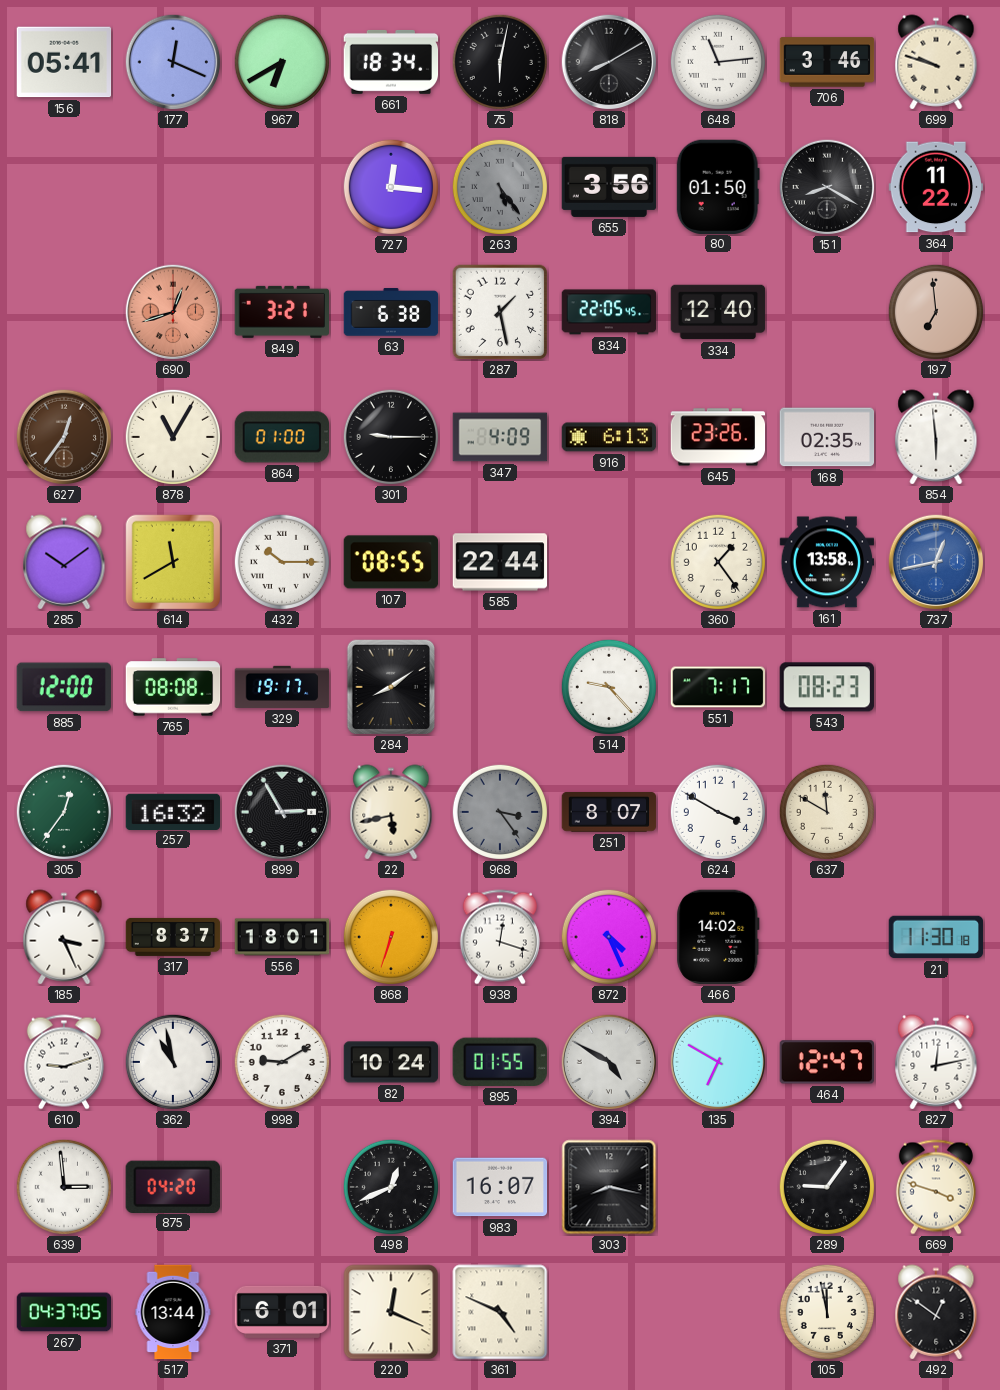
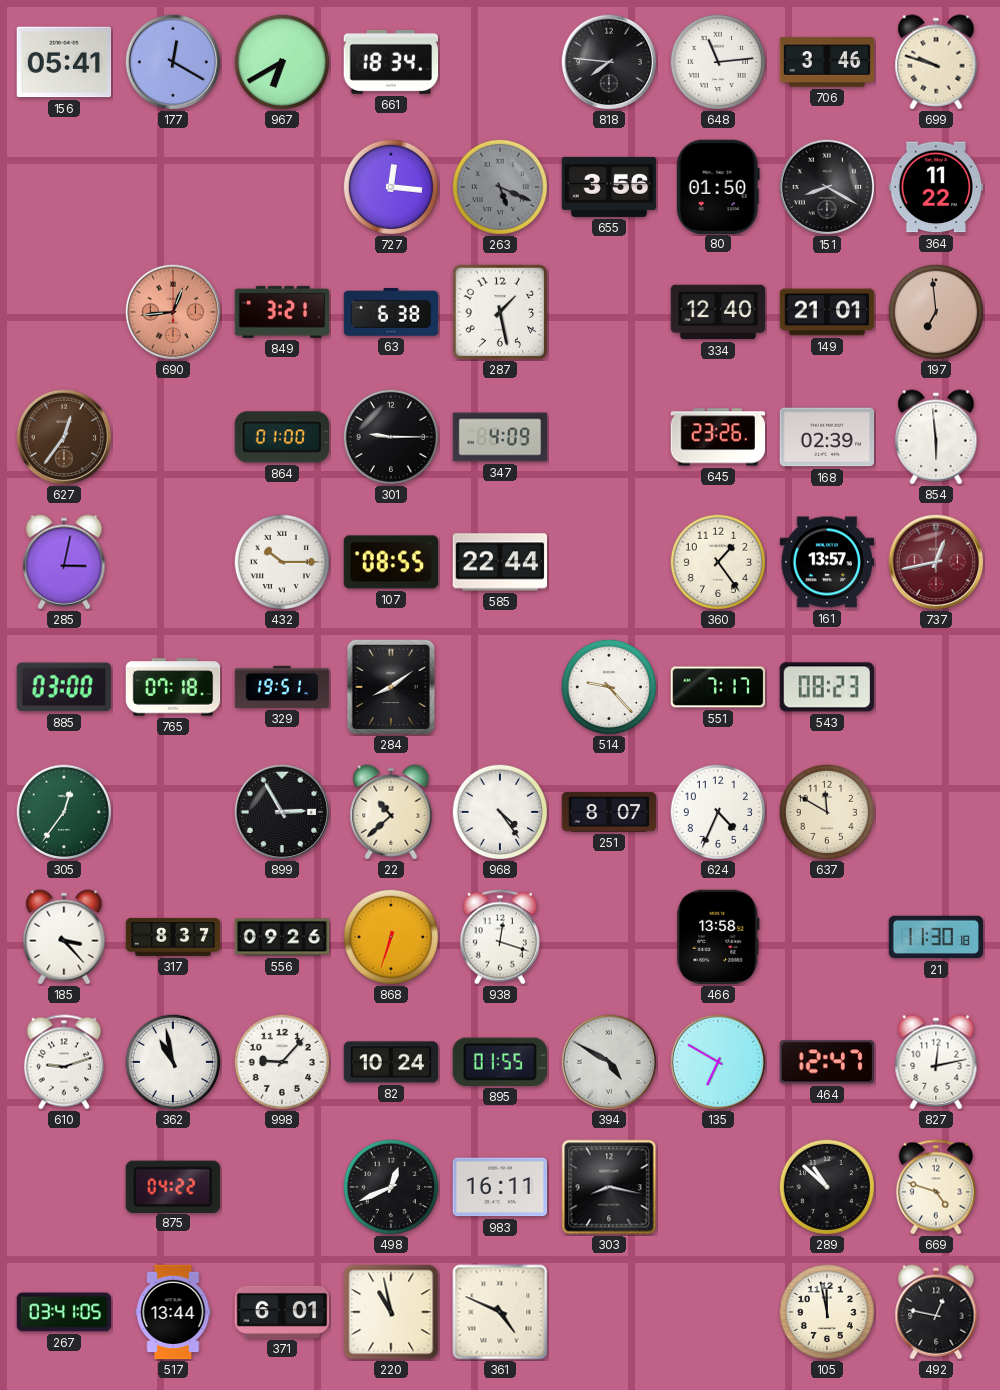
177: 12:19 -> 12:20 (173, 62)
75: 6:02 -> none (500, 62)
818: 8:10 -> 7:46 (609, 62)
263: 5:24 -> 5:19 (500, 187)
690: 12:42 -> 12:44 (173, 312)
834: 22:05 -> none (609, 312)
149: none -> 21:01 (827, 312)
878: 11:05 -> none (173, 437)
916: 6:13 -> none (609, 437)
168: 02:35 -> 02:39 (827, 437)
285: 10:09 -> 3:02 (64, 562)
614: 11:40 -> none (173, 562)
161: 13:58 -> 13:57 (827, 562)
737 dial: blue -> burgundy (936, 562)
885: 12:00 -> 03:00 (64, 687)
765: 08:08 -> 07:18 (173, 687)
329: 19:17 -> 19:51 (282, 687)
257: 16:32 -> none (173, 811)
22: 5:43 -> 10:38 (391, 812)
968: 3:24 -> 4:24 (500, 812)
968 dial: grey -> white (500, 812)
624: 3:50 -> 4:34 (718, 812)
185: 3:26 -> 3:23 (64, 937)
556: 18:01 -> 09:26 (282, 937)
872: 4:26 -> none (609, 937)
466: 14:02 -> 13:58 (718, 937)
998: 9:10 -> 9:07 (282, 1062)
639: 2:59 -> none (64, 1187)
875: 04:20 -> 04:22 (173, 1186)
983: 16:07 -> 16:11 (500, 1187)
289: 9:06 -> 10:52 (827, 1187)
669: 3:48 -> 4:48 (936, 1187)
267: 04:37 -> 03:41 (64, 1312)
220: 12:19 -> 10:58 (391, 1312)
492: 12:51 -> 12:47 (936, 1312)
